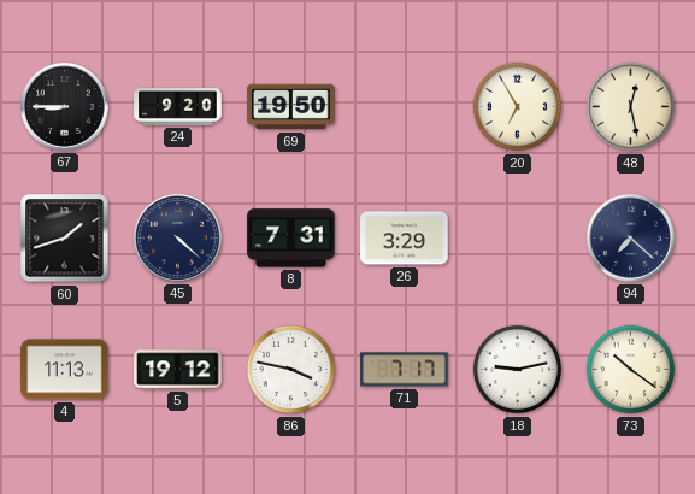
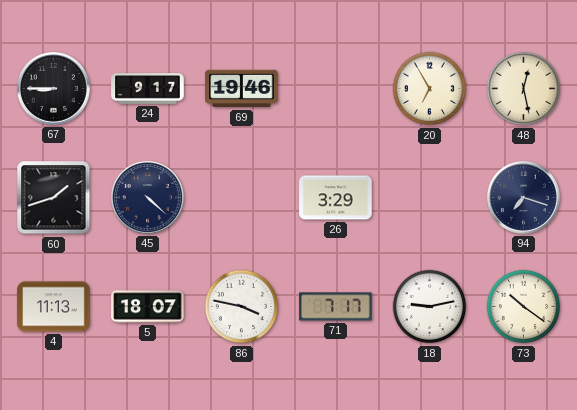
24: 9:20 -> 9:17 (148, 89)
69: 19:50 -> 19:46 (242, 89)
8: 7:31 -> none (291, 239)
94: 7:22 -> 7:18 (524, 198)
5: 19:12 -> 18:07 (148, 307)
